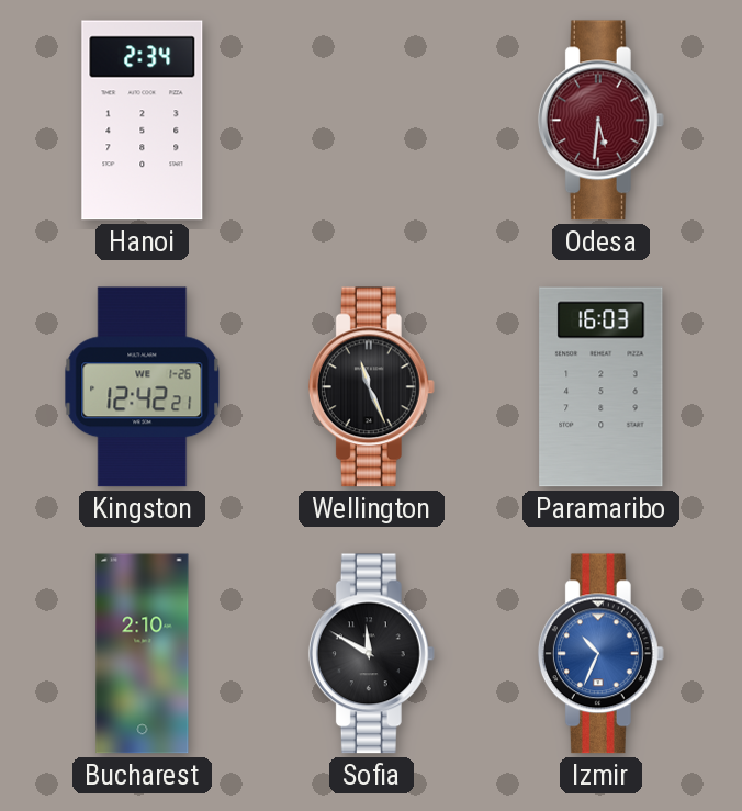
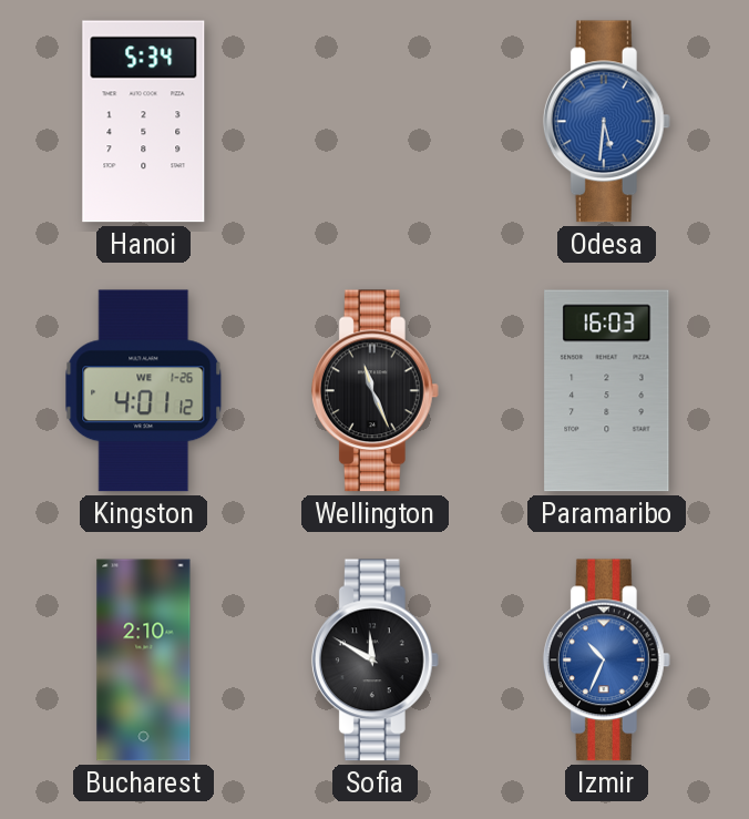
Hanoi: 2:34 -> 5:34 (144, 122)
Odesa dial: burgundy -> blue (606, 122)
Kingston: 12:42 -> 4:01 (144, 391)
